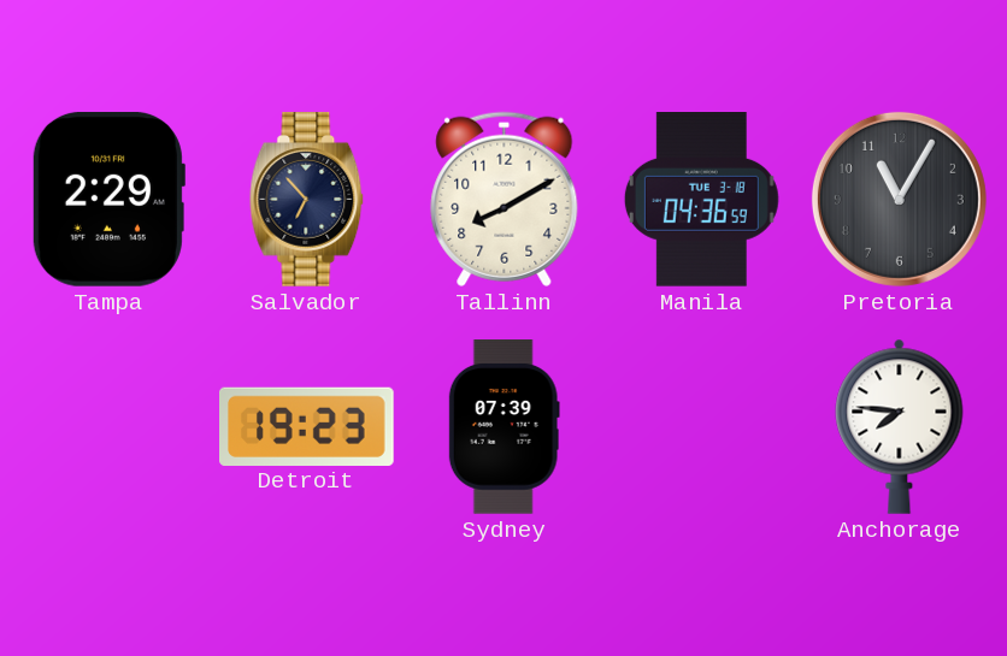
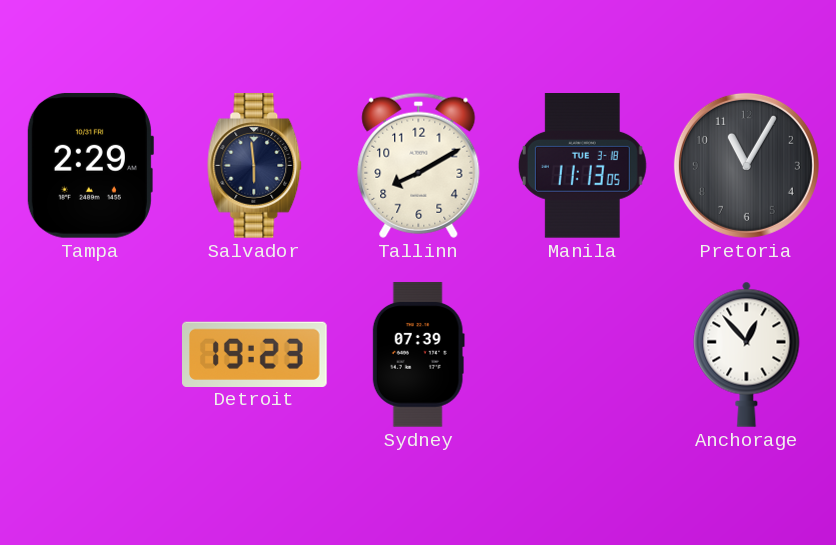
Salvador: 6:53 -> 5:59 (255, 166)
Manila: 04:36 -> 11:13 (582, 166)
Anchorage: 7:46 -> 12:53 (747, 354)
